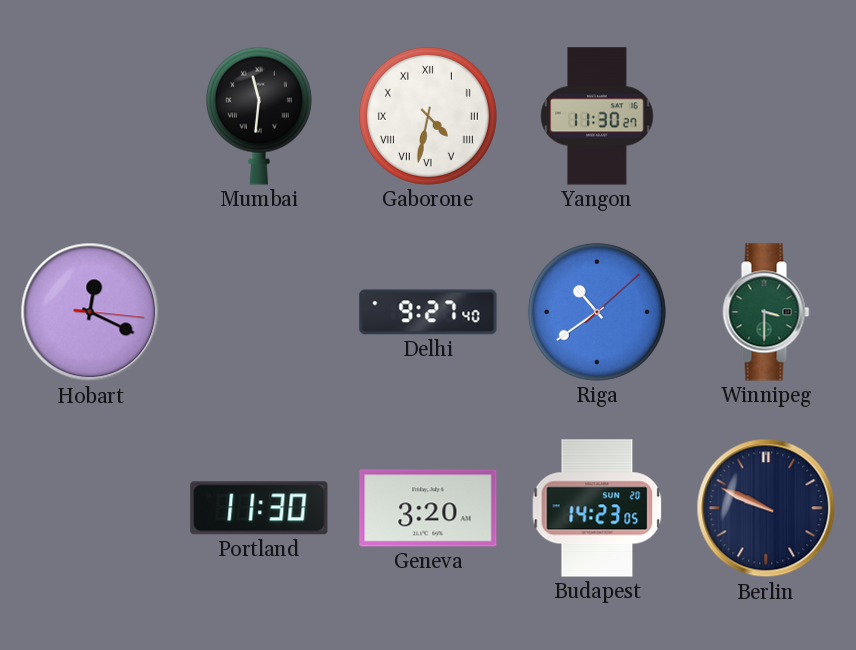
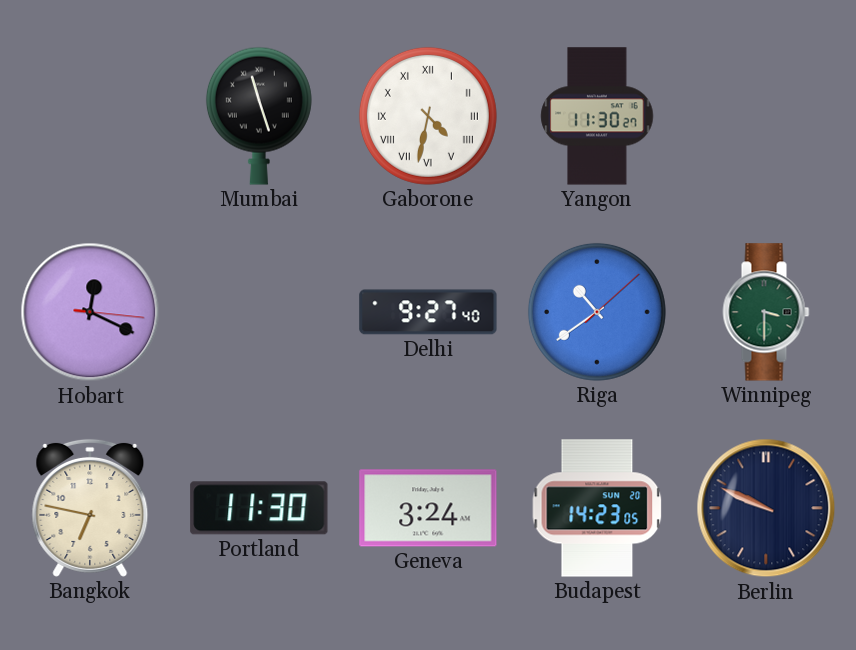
Mumbai: 11:31 -> 11:27 (259, 116)
Bangkok: none -> 6:47 (90, 508)
Geneva: 3:20 -> 3:24 (428, 508)
